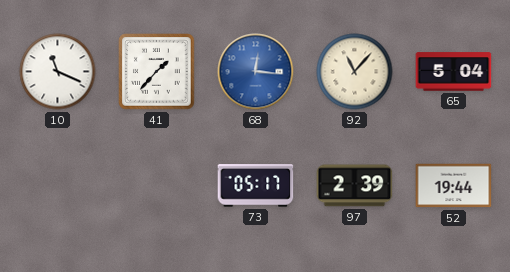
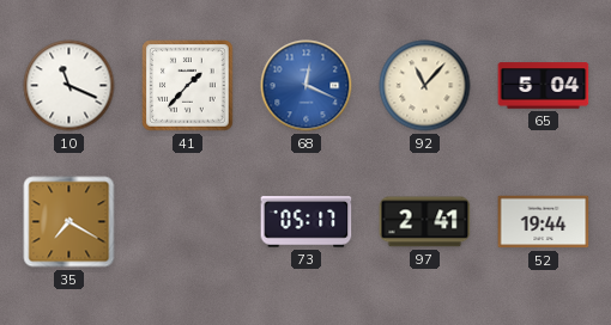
68: 12:16 -> 12:19 (307, 86)
35: none -> 7:20 (69, 222)
97: 2:39 -> 2:41 (425, 222)
